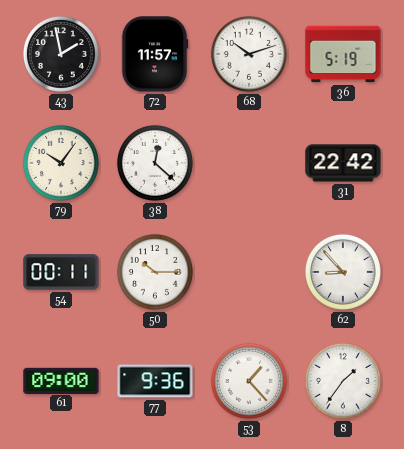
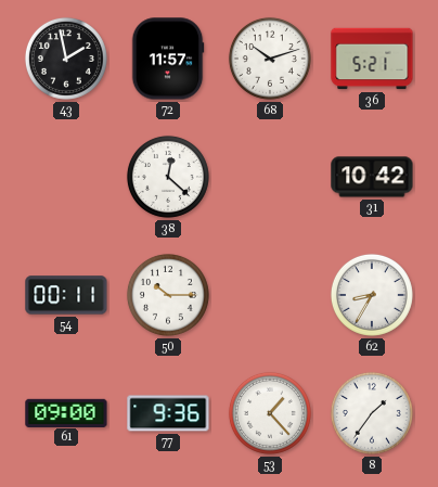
36: 5:19 -> 5:21 (372, 59)
79: 10:06 -> none (61, 163)
31: 22:42 -> 10:42 (372, 177)
62: 8:53 -> 8:35 (372, 295)
